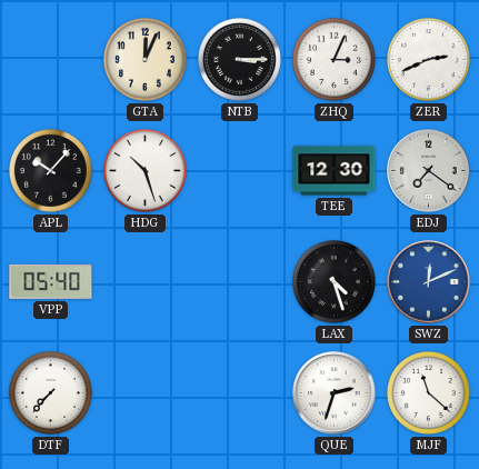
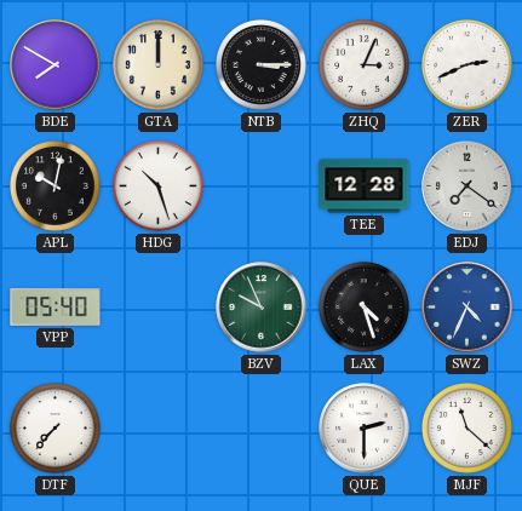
BDE: none -> 7:50 (56, 65)
GTA: 12:04 -> 12:00 (157, 64)
APL: 10:07 -> 10:02 (55, 185)
TEE: 12:30 -> 12:28 (365, 186)
BZV: none -> 9:56 (262, 308)
SWZ: 12:11 -> 4:34 (467, 308)
QUE: 2:33 -> 2:30 (365, 429)
